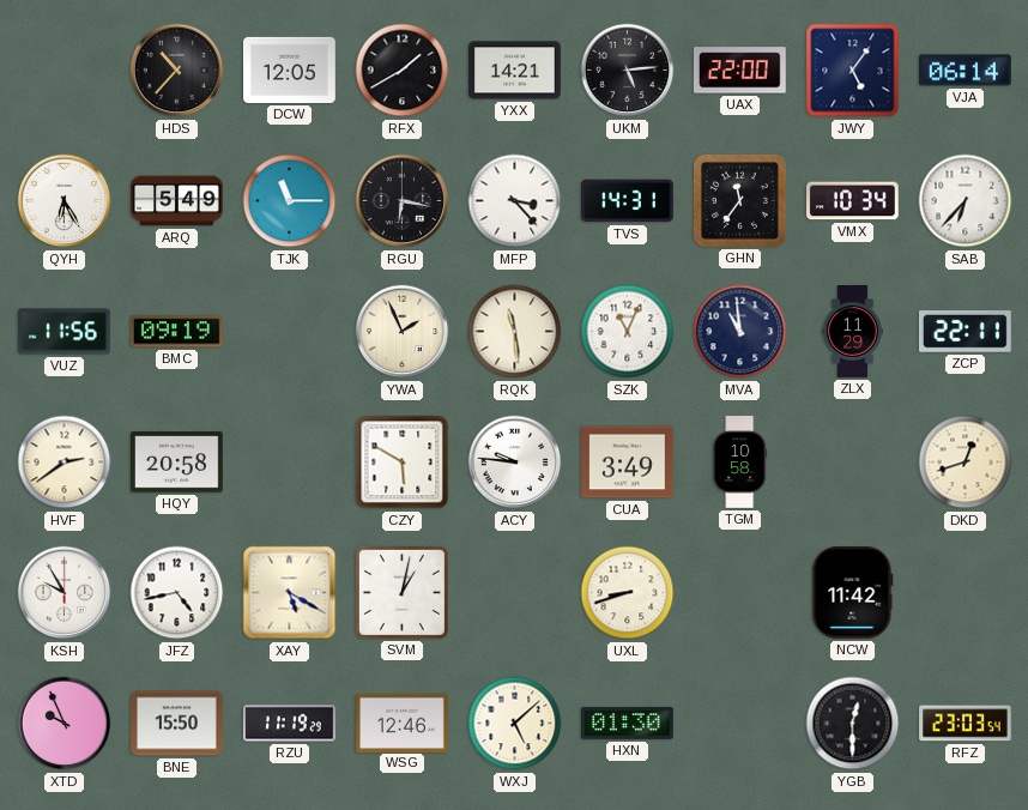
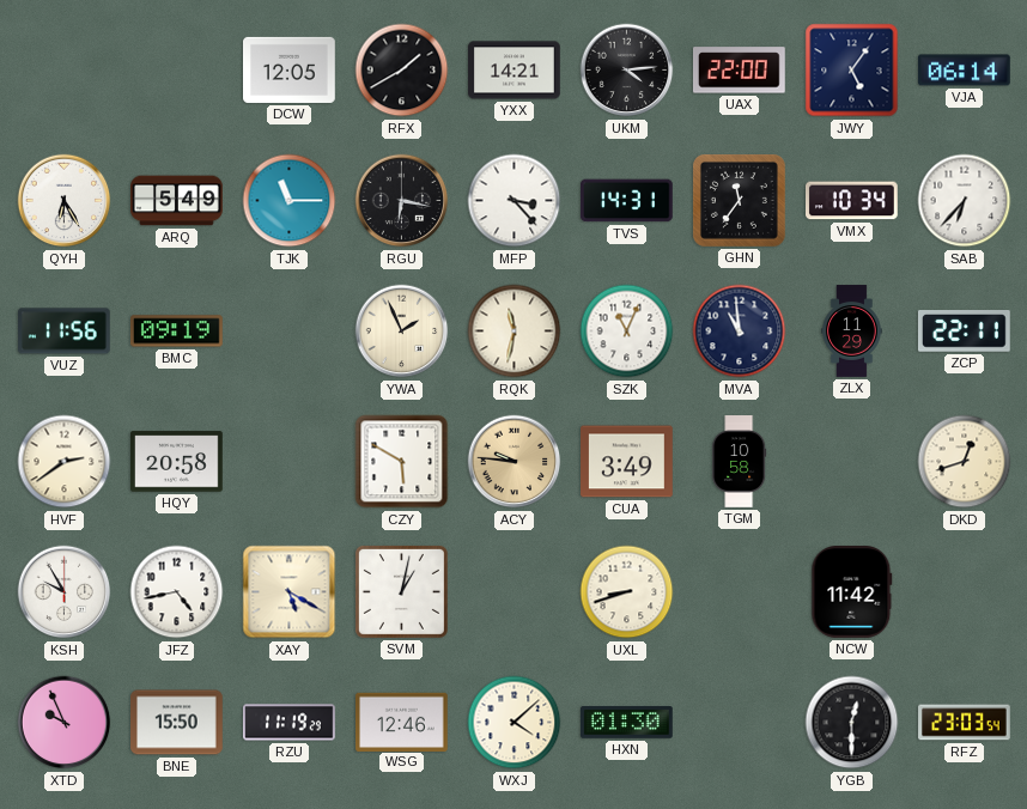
HDS: 10:37 -> none (177, 71)
UKM: 5:14 -> 4:14 (627, 71)
RQK: 11:29 -> 11:32 (515, 331)
ACY dial: white -> champagne (515, 462)
WXJ: 5:08 -> 4:08 (515, 723)
